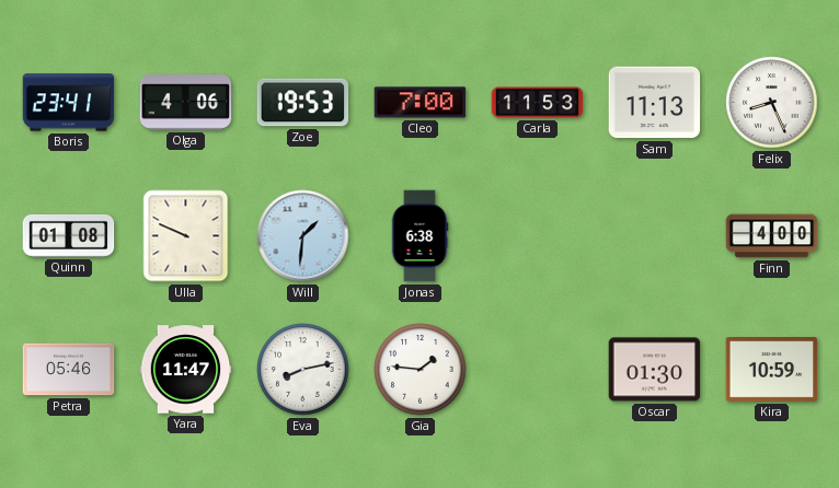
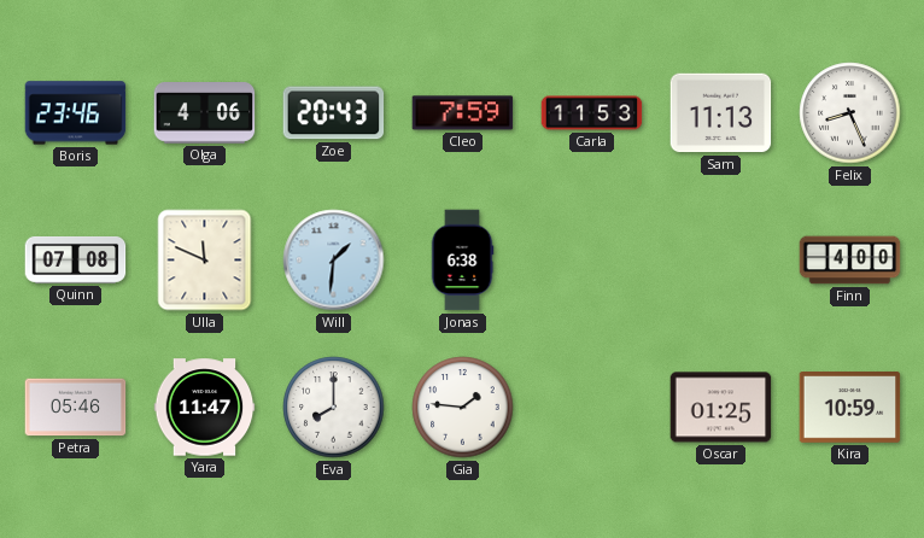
Boris: 23:41 -> 23:46 (76, 113)
Zoe: 19:53 -> 20:43 (334, 113)
Cleo: 7:00 -> 7:59 (463, 113)
Quinn: 01:08 -> 07:08 (76, 259)
Ulla: 9:49 -> 11:49 (205, 261)
Eva: 8:13 -> 8:00 (334, 408)
Oscar: 01:30 -> 01:25 (721, 408)
